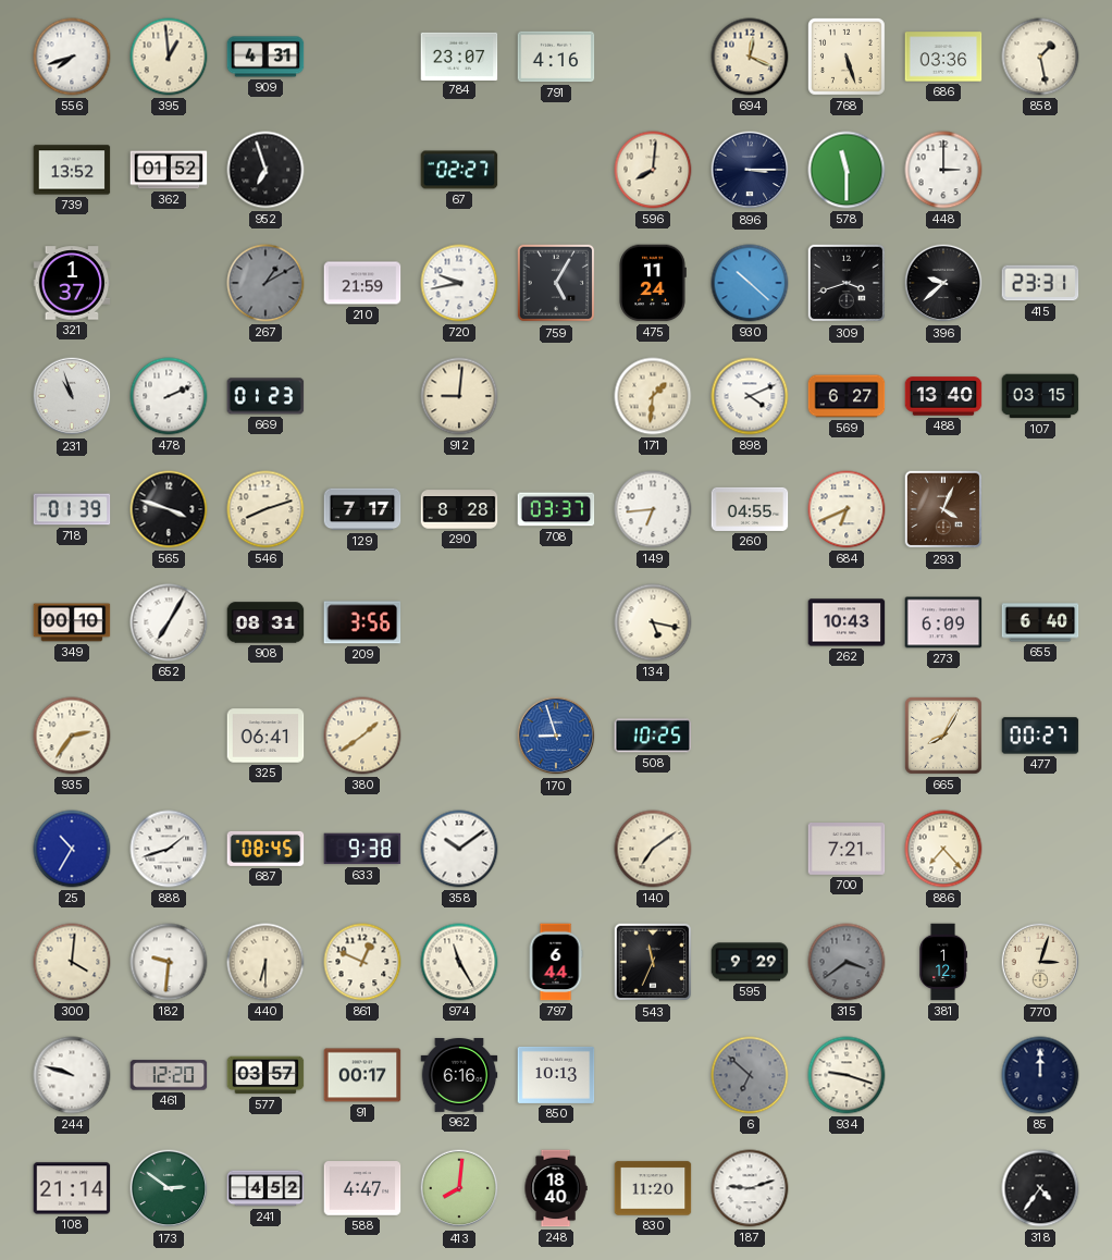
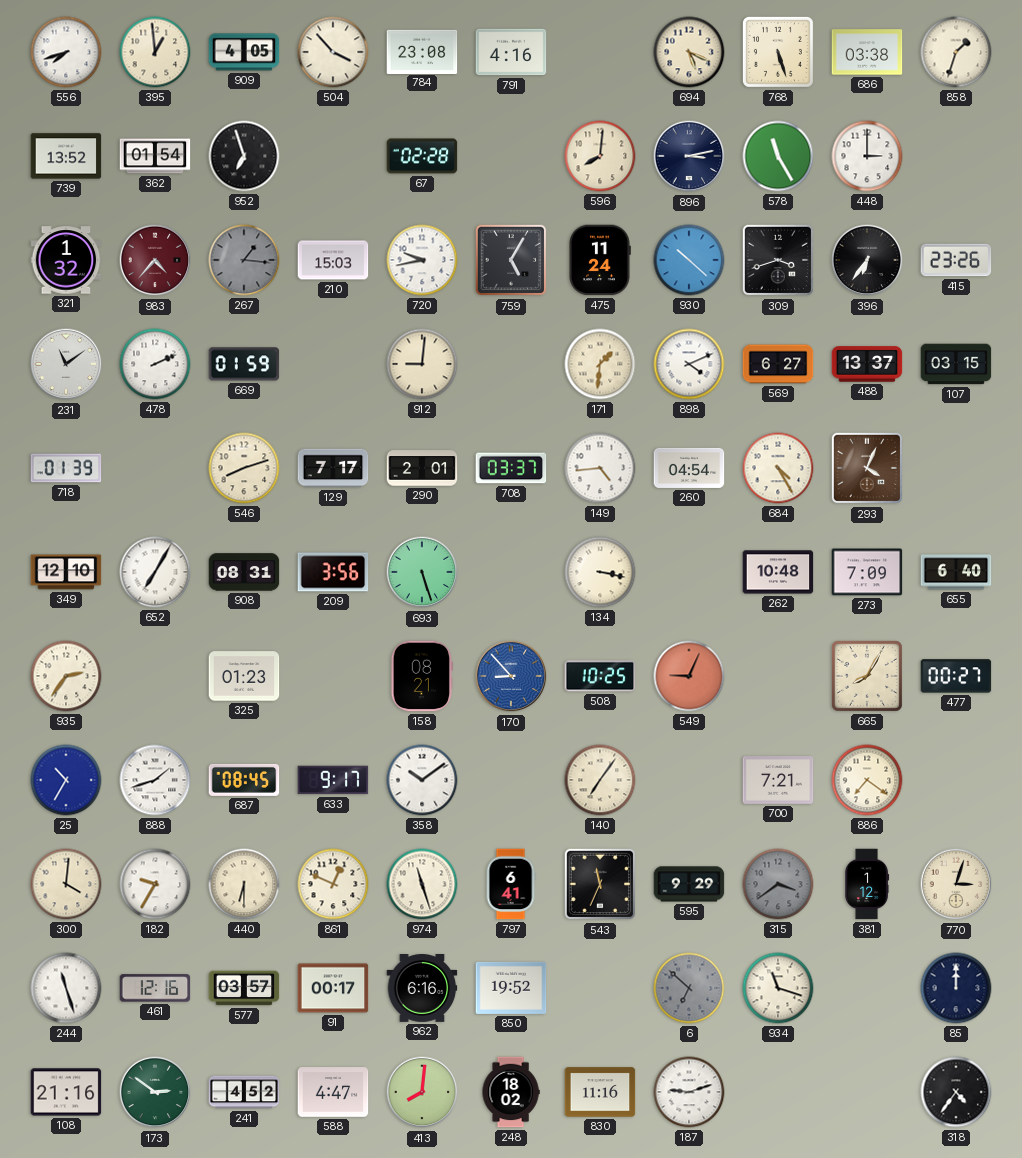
909: 4:31 -> 4:05 (244, 52)
504: none -> 3:53 (333, 52)
784: 23:07 -> 23:08 (422, 51)
694: 12:19 -> 5:19 (689, 52)
686: 03:36 -> 03:38 (867, 52)
858: 1:28 -> 1:33 (956, 52)
362: 01:52 -> 01:54 (155, 156)
67: 02:27 -> 02:28 (422, 156)
896: 3:15 -> 3:13 (689, 156)
578: 11:30 -> 11:25 (778, 156)
321: 1:37 -> 1:32 (66, 260)
983: none -> 4:37 (155, 260)
267: 1:10 -> 1:16 (244, 260)
210: 21:59 -> 15:03 (333, 260)
396: 9:38 -> 6:36 (867, 260)
415: 23:31 -> 23:26 (956, 260)
231: 10:57 -> 11:09 (66, 364)
669: 01:23 -> 01:59 (244, 364)
488: 13:40 -> 13:37 (867, 364)
565: 3:48 -> none (169, 509)
290: 8:28 -> 2:01 (422, 468)
149: 6:44 -> 4:44 (600, 468)
260: 04:55 -> 04:54 (689, 468)
684: 6:41 -> 4:25 (778, 468)
349: 00:10 -> 12:10 (66, 572)
693: none -> 5:27 (422, 572)
134: 5:17 -> 3:17 (600, 572)
262: 10:43 -> 10:48 (778, 572)
273: 6:09 -> 7:09 (867, 572)
325: 06:41 -> 01:23 (244, 676)
380: 1:39 -> none (362, 736)
158: none -> 08:21 (422, 676)
170: 8:57 -> 8:53 (511, 676)
549: none -> 9:04 (689, 676)
633: 9:38 -> 9:17 (333, 780)
140: 7:09 -> 7:06 (600, 780)
886: 7:23 -> 7:21 (867, 780)
182: 9:31 -> 9:35 (155, 884)
974: 11:25 -> 11:27 (422, 884)
797: 6:44 -> 6:41 (511, 884)
244: 9:48 -> 11:27 (66, 988)
461: 12:20 -> 12:16 (155, 988)
850: 10:13 -> 19:52 (511, 988)
934: 9:18 -> 11:18 (778, 988)
108: 21:14 -> 21:16 (66, 1092)
248: 18:40 -> 18:02 (511, 1092)
830: 11:20 -> 11:16 (600, 1092)
